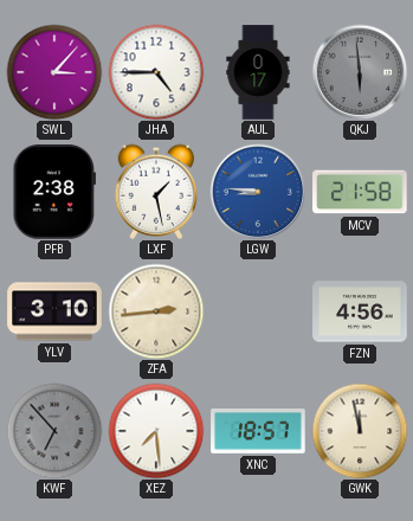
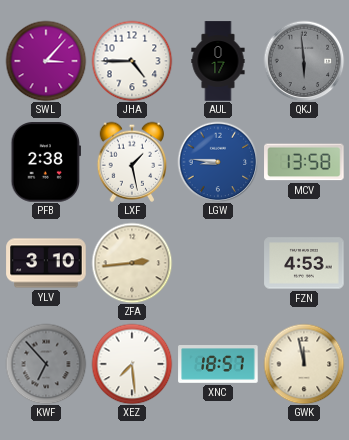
MCV: 21:58 -> 13:58 (304, 162)
FZN: 4:56 -> 4:53 (304, 263)
